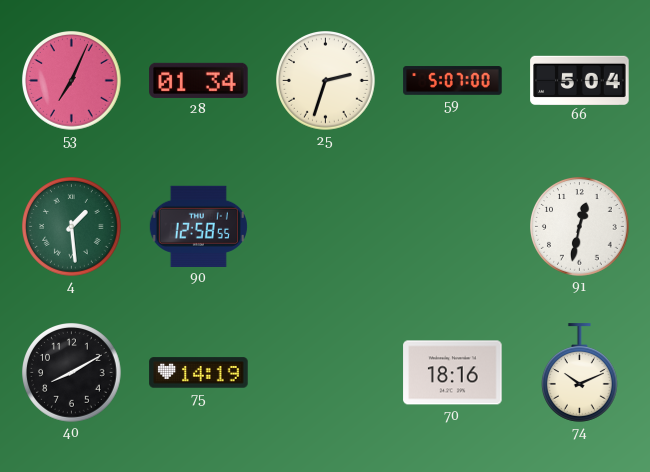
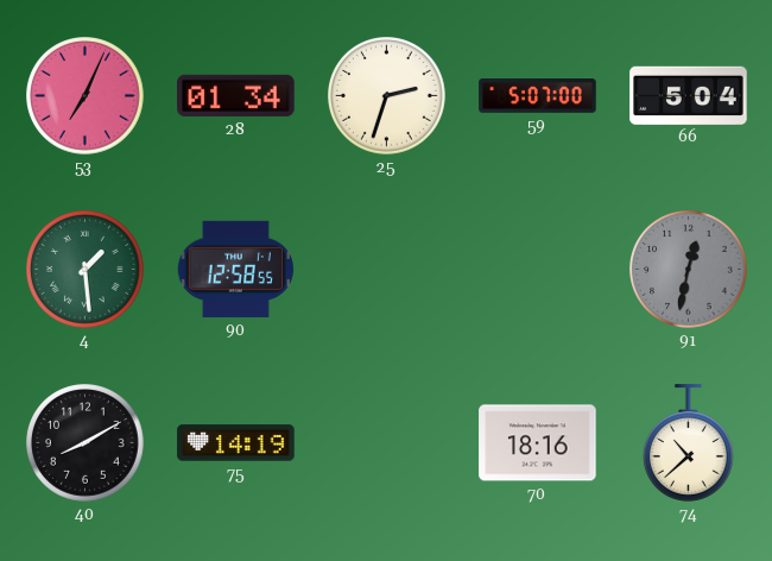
91 dial: white -> grey (689, 270)
74: 10:11 -> 10:38 (689, 443)
